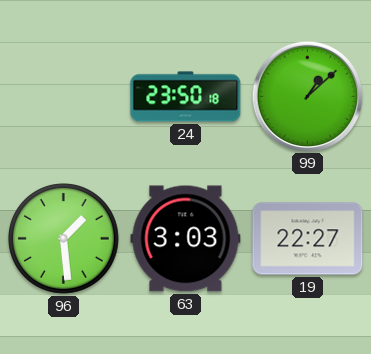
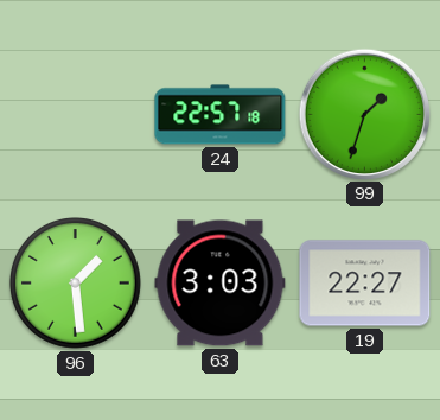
24: 23:50 -> 22:57 (221, 115)
99: 1:08 -> 1:33 (364, 114)
